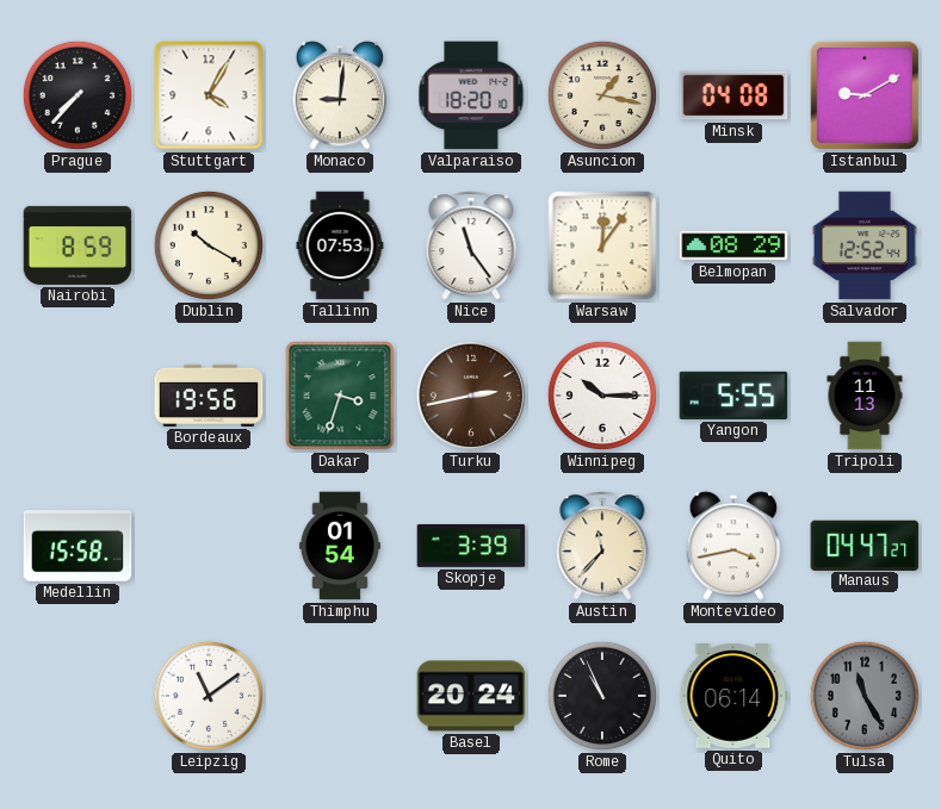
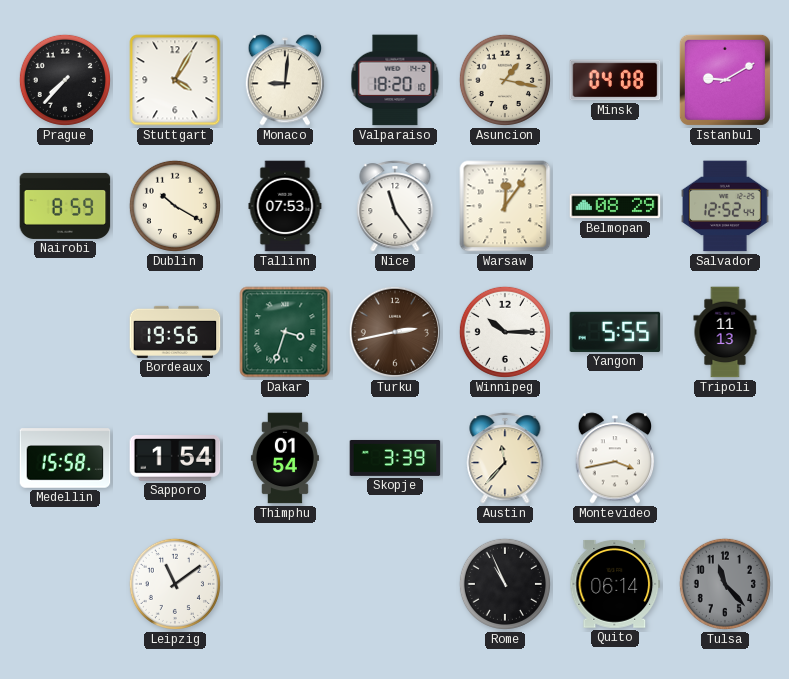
Sapporo: none -> 1:54 (175, 459)
Manaus: 04:47 -> none (865, 544)
Basel: 20:24 -> none (471, 696)
Tulsa: 11:25 -> 11:23 (725, 584)
